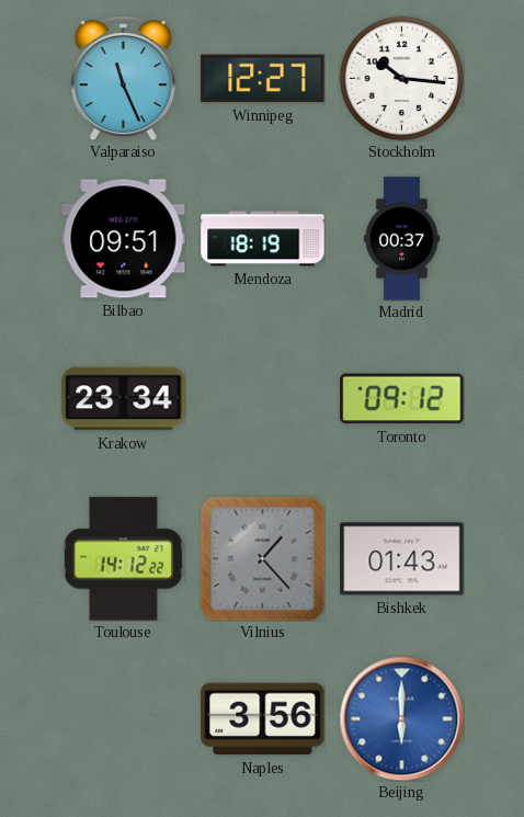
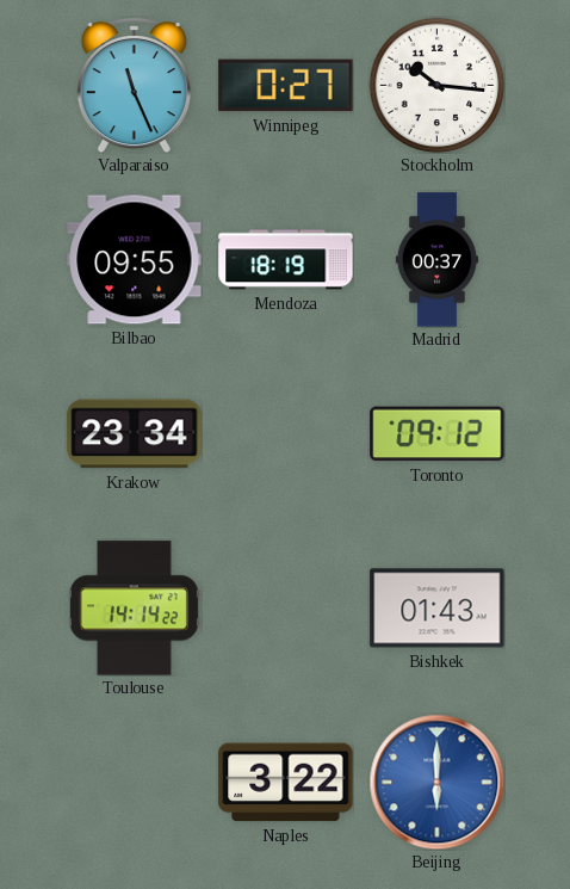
Winnipeg: 12:27 -> 0:27 (286, 86)
Bilbao: 09:51 -> 09:55 (135, 260)
Toulouse: 14:12 -> 14:14 (134, 609)
Vilnius: 1:23 -> none (262, 558)
Naples: 3:56 -> 3:22 (286, 783)
